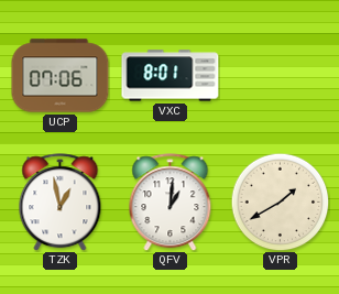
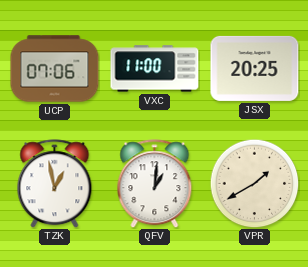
VXC: 8:01 -> 11:00 (155, 69)
JSX: none -> 20:25 (255, 68)
